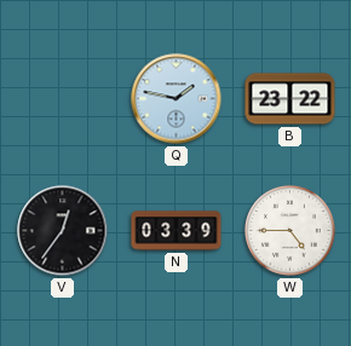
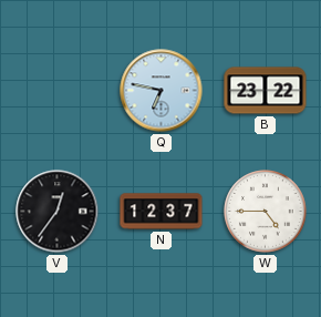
Q: 1:47 -> 6:47 (162, 91)
N: 03:39 -> 12:37 (162, 212)
